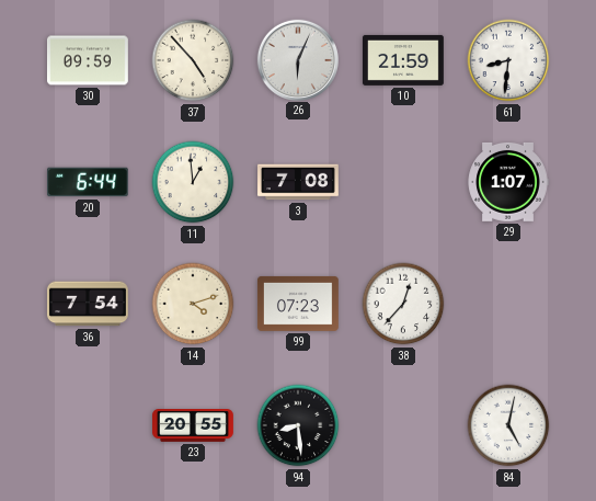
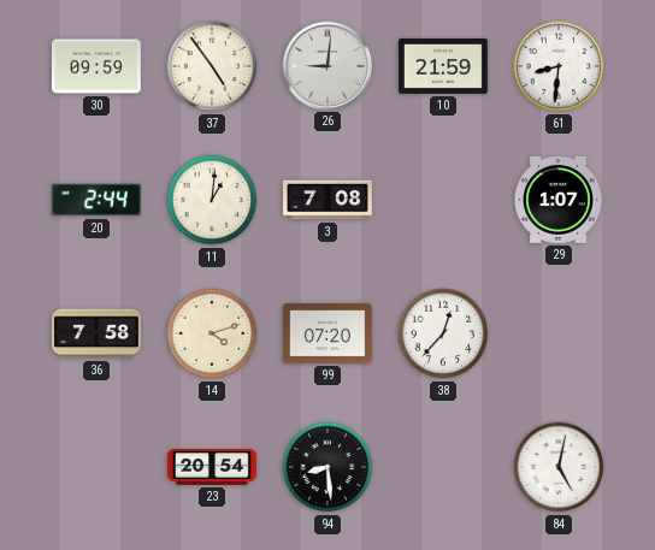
37: 4:53 -> 4:54 (212, 66)
26: 6:04 -> 9:01 (326, 65)
20: 6:44 -> 2:44 (96, 200)
11: 12:59 -> 1:01 (212, 200)
36: 7:54 -> 7:58 (96, 333)
99: 07:23 -> 07:20 (327, 333)
23: 20:55 -> 20:54 (213, 468)
